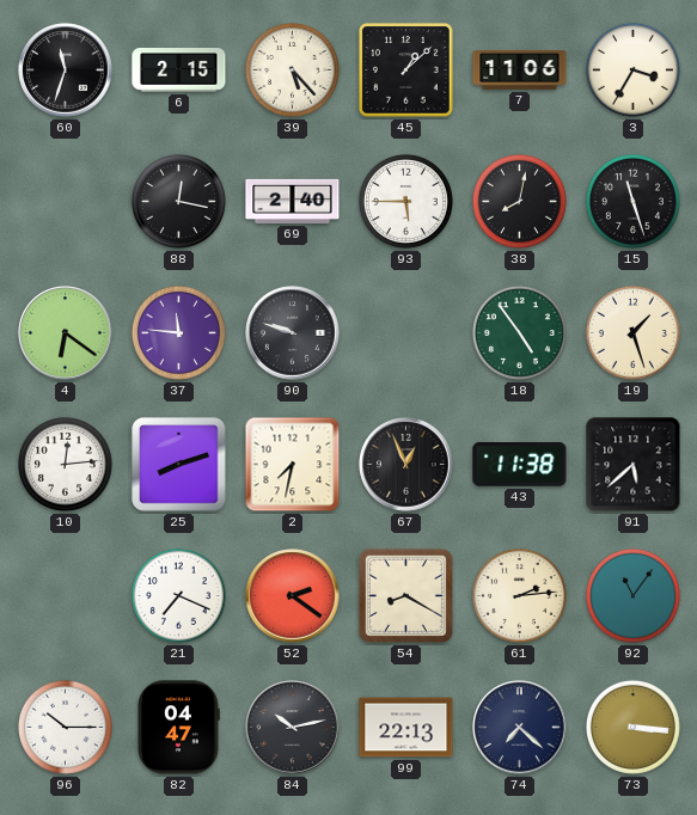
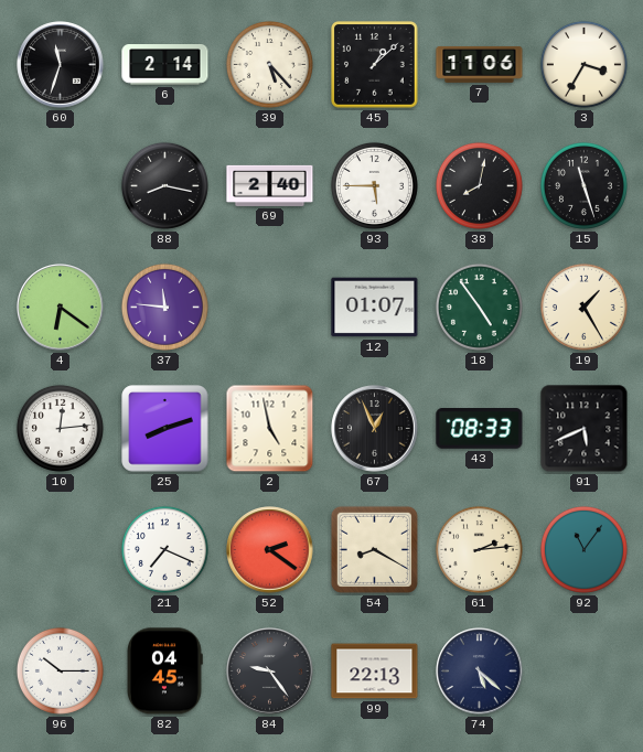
6: 2:15 -> 2:14 (165, 65)
88: 12:17 -> 8:17 (164, 185)
90: 9:48 -> none (293, 333)
12: none -> 01:07 (375, 308)
19: 1:27 -> 1:25 (583, 307)
2: 7:32 -> 4:58 (270, 429)
43: 11:38 -> 08:33 (480, 429)
91: 5:38 -> 5:41 (585, 429)
82: 04:47 -> 04:45 (165, 672)
84: 10:13 -> 9:24 (270, 672)
74: 7:22 -> 5:22 (480, 672)
73: 3:16 -> none (632, 727)
